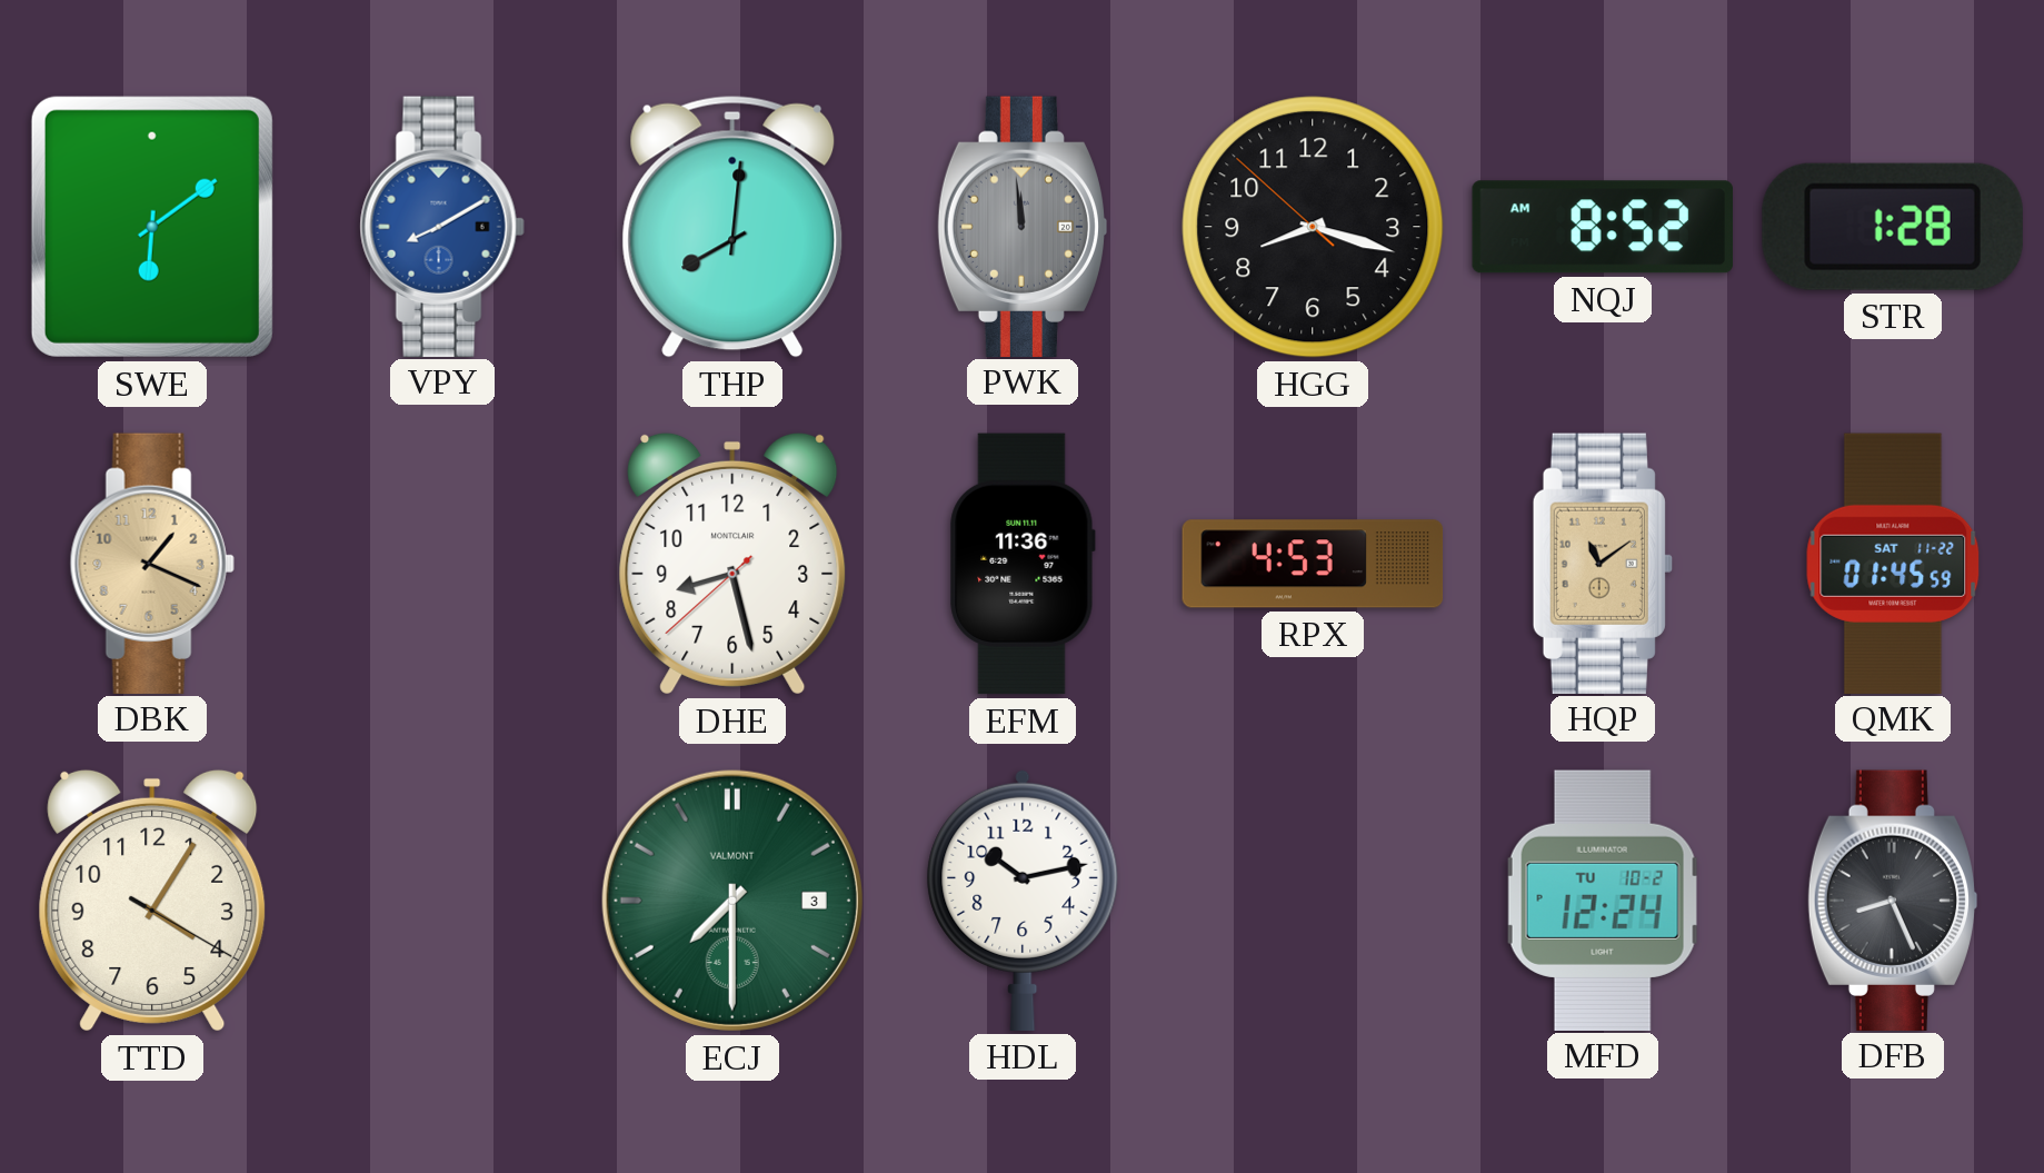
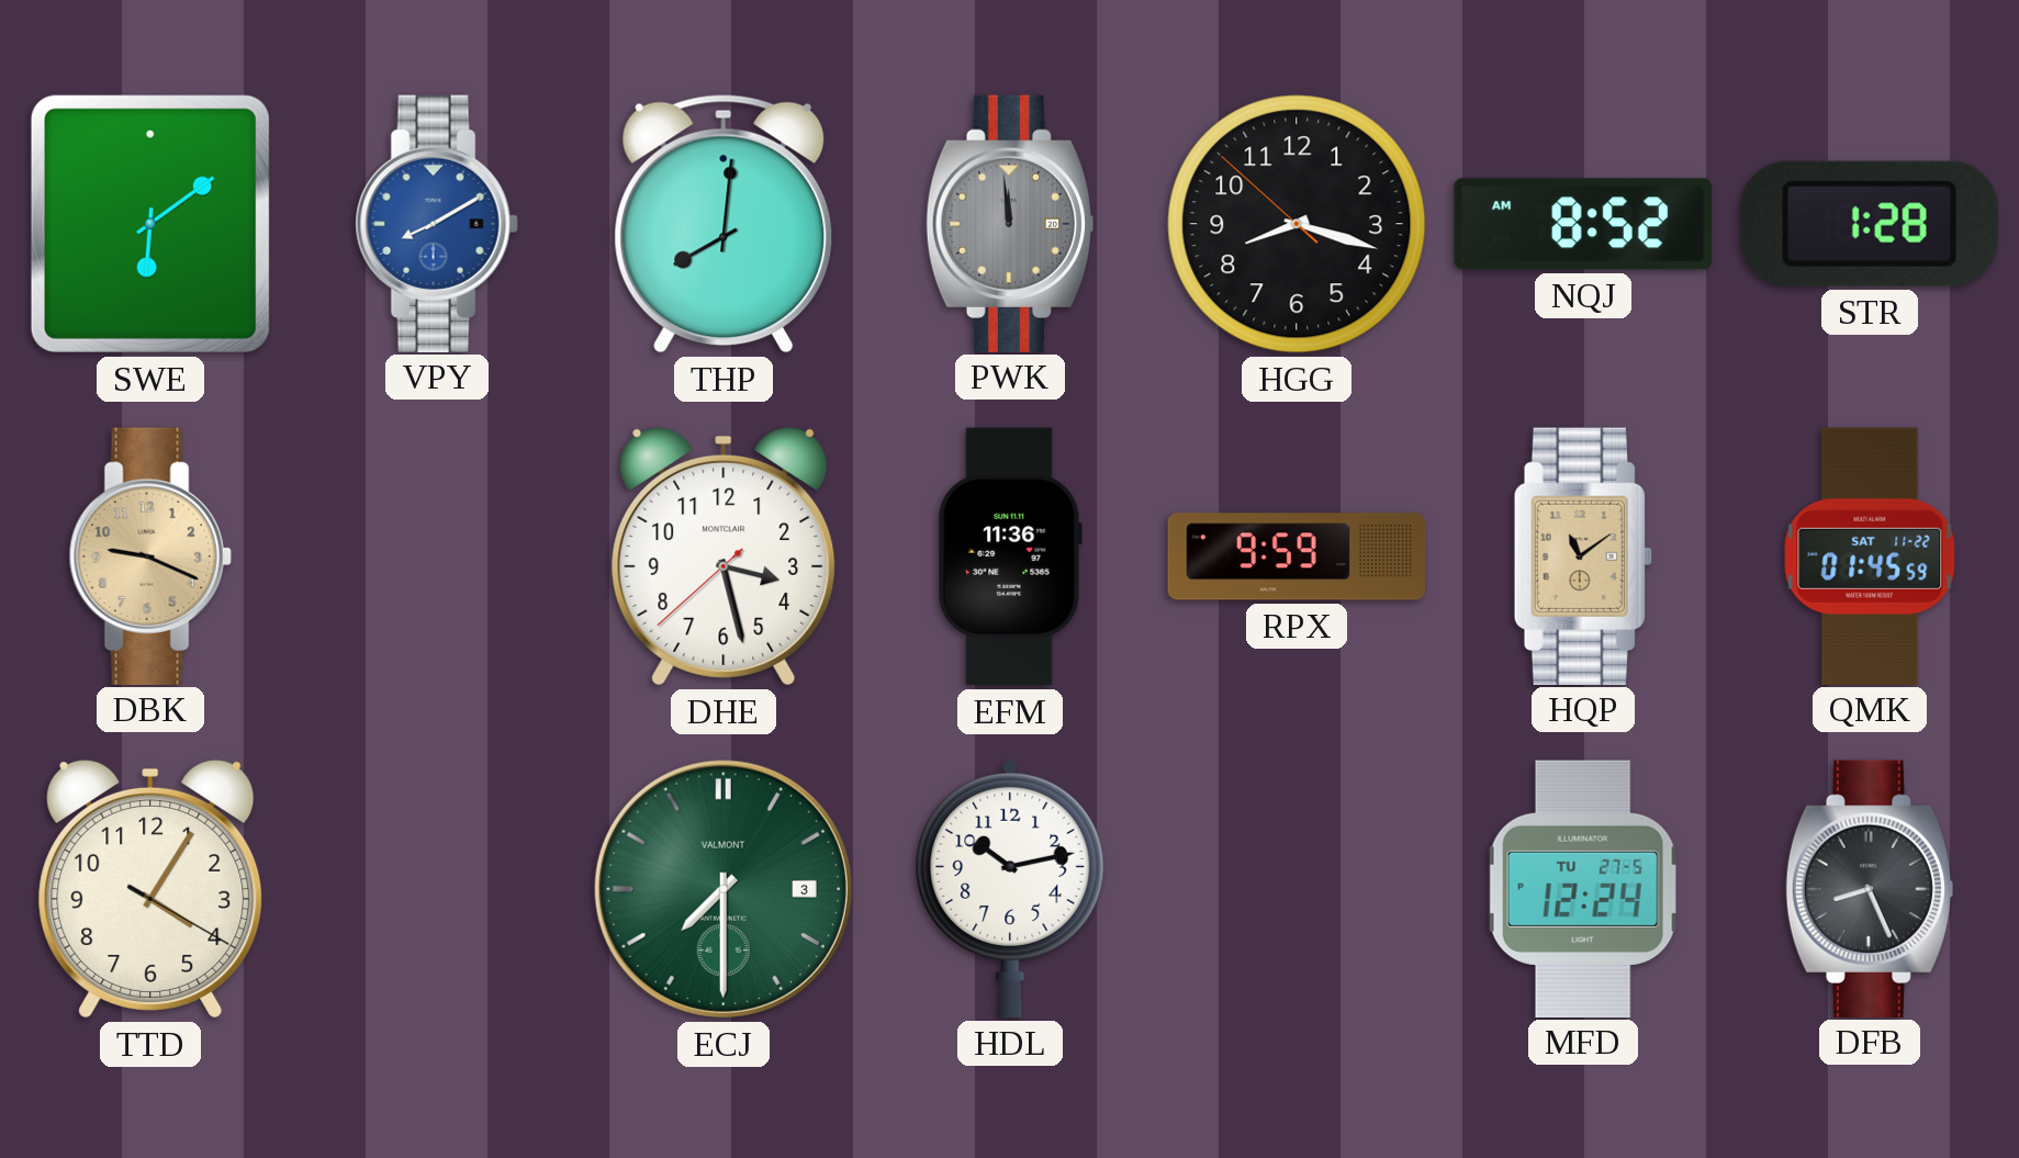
DBK: 1:19 -> 9:19 (150, 555)
DHE: 8:27 -> 3:27 (724, 556)
RPX: 4:53 -> 9:59 (1297, 556)
MFD date: TU 10-2 -> TU 27-5 (1583, 888)
